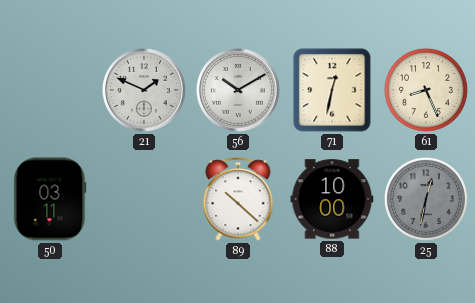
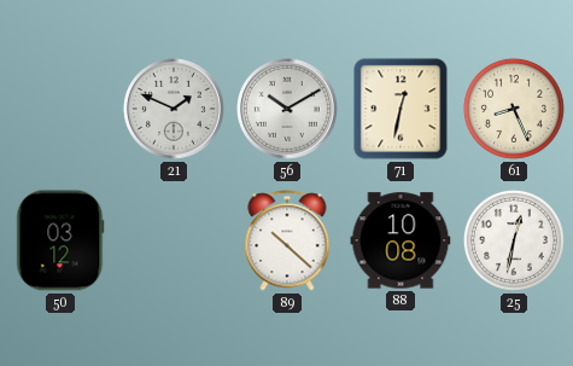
50: 03:11 -> 03:12 (60, 240)
88: 10:00 -> 10:08 (400, 240)
25 dial: grey -> white (514, 240)
